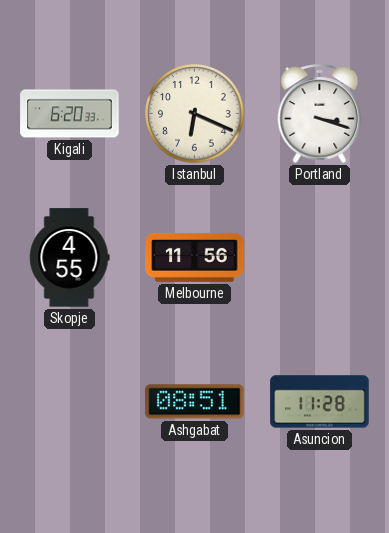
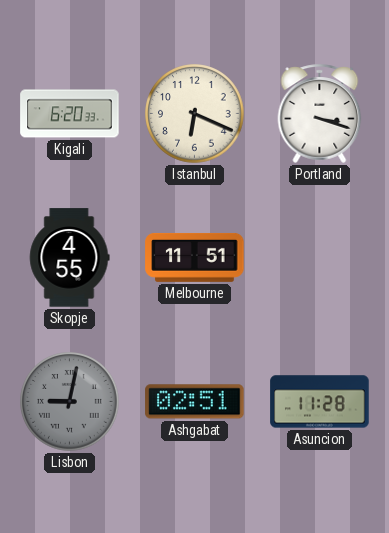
Melbourne: 11:56 -> 11:51 (195, 257)
Lisbon: none -> 9:02 (70, 402)
Ashgabat: 08:51 -> 02:51 (195, 402)
